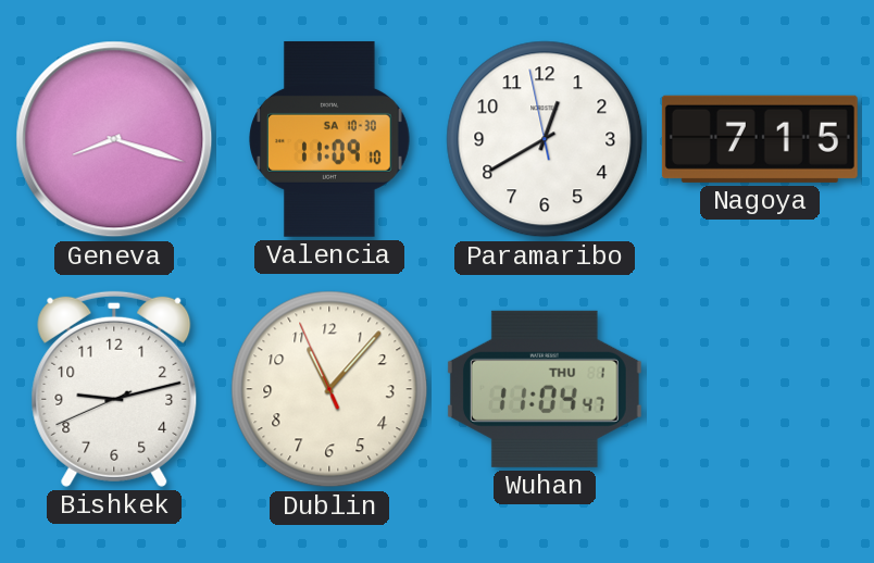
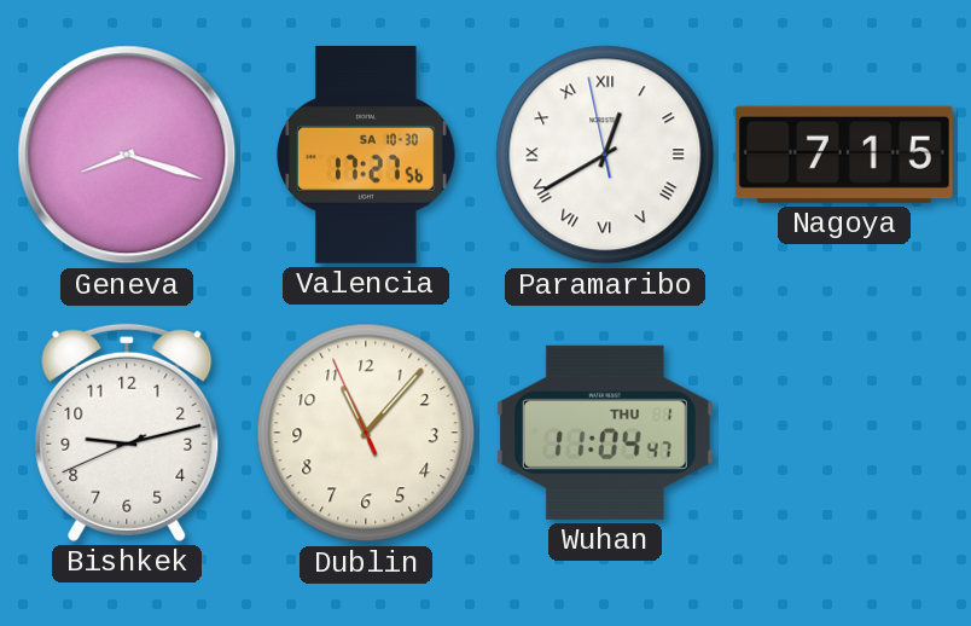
Valencia: 11:09 -> 17:27 (366, 155)
Paramaribo numerals: Arabic -> Roman (605, 155)
